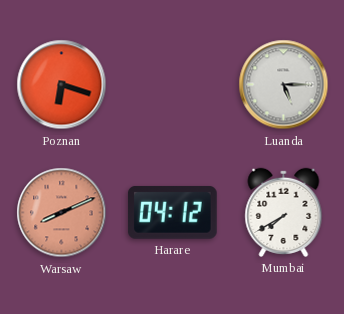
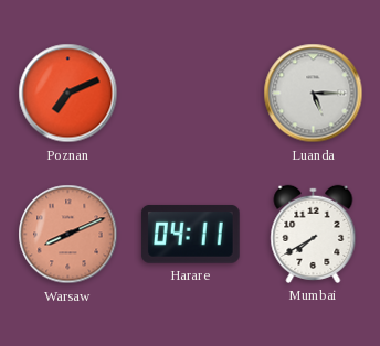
Poznan: 6:18 -> 7:11 (68, 94)
Harare: 04:12 -> 04:11 (191, 234)
